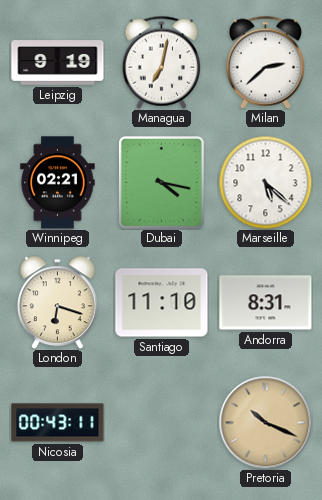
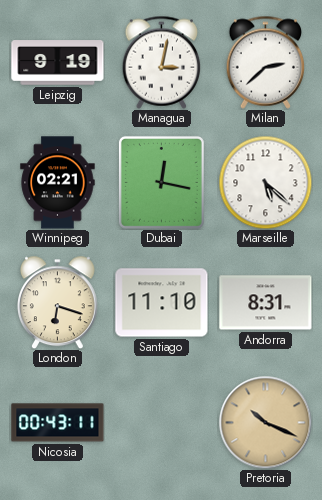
Managua: 7:02 -> 3:02 (162, 62)
Dubai: 4:17 -> 12:17 (161, 182)
